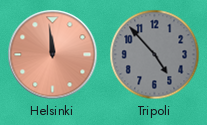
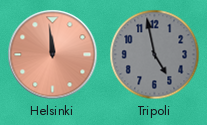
Tripoli: 4:53 -> 4:58 (155, 55)
